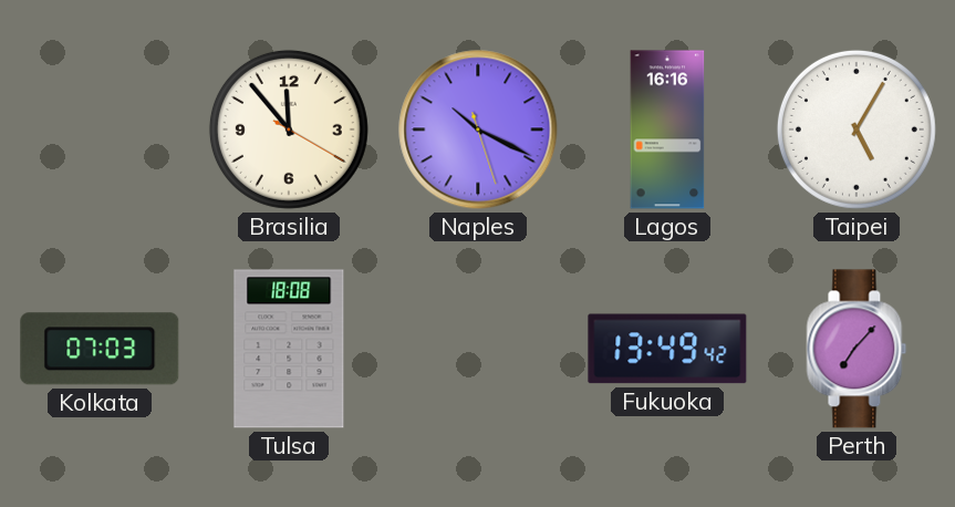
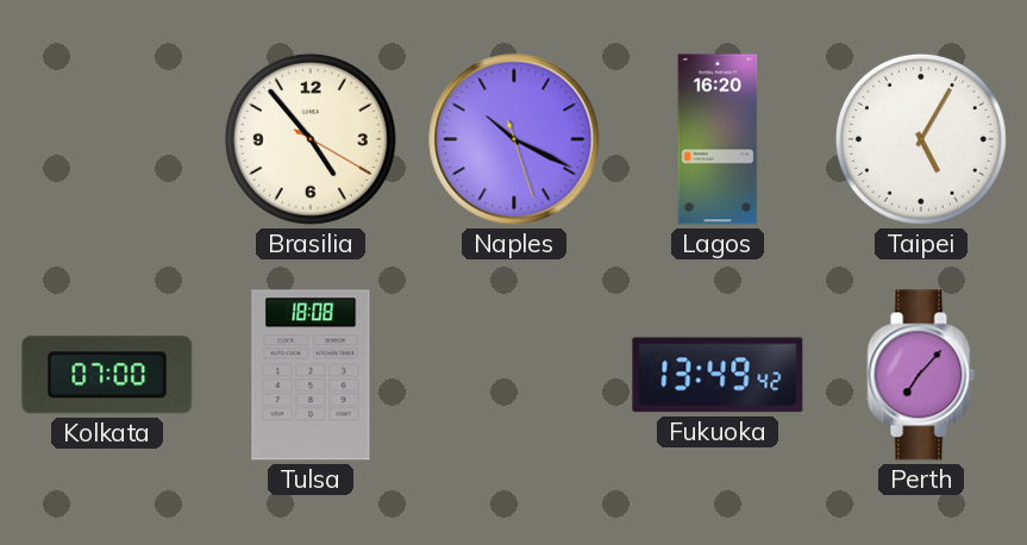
Brasilia: 11:53 -> 4:53 (311, 139)
Lagos: 16:16 -> 16:20 (718, 139)
Kolkata: 07:03 -> 07:00 (107, 375)
